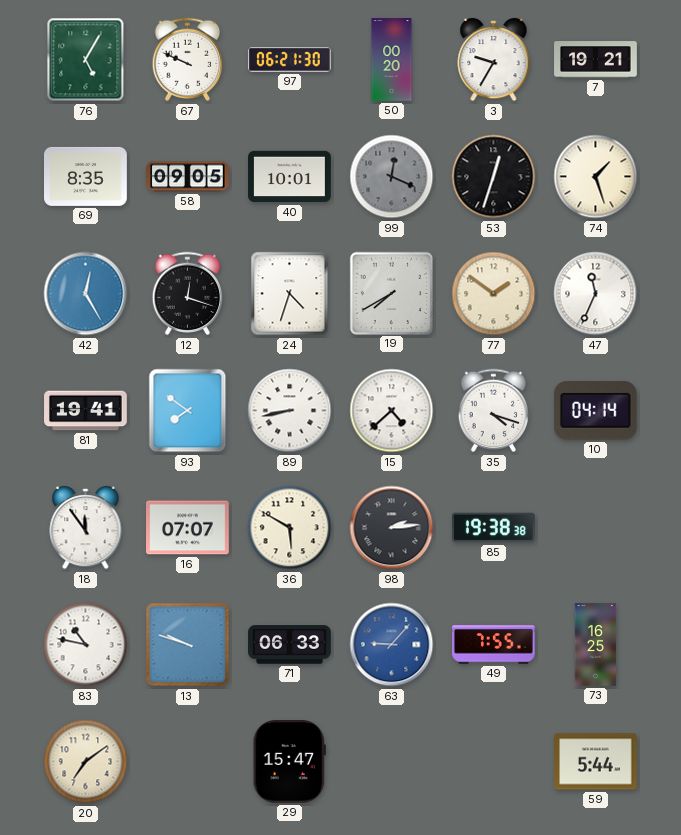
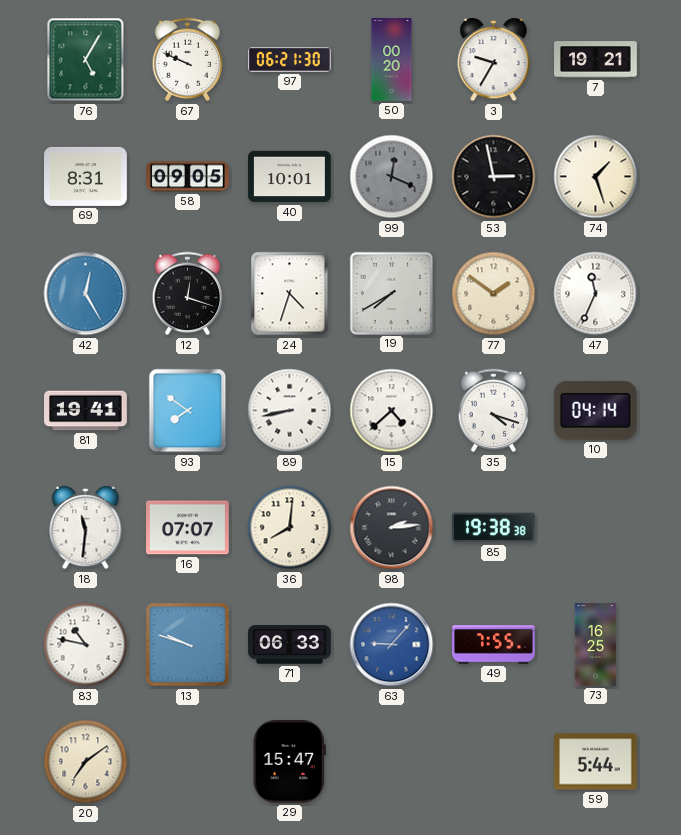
69: 8:35 -> 8:31 (86, 176)
53: 12:33 -> 2:58 (494, 177)
18: 11:54 -> 11:31 (86, 528)
36: 5:50 -> 8:01 (290, 528)
